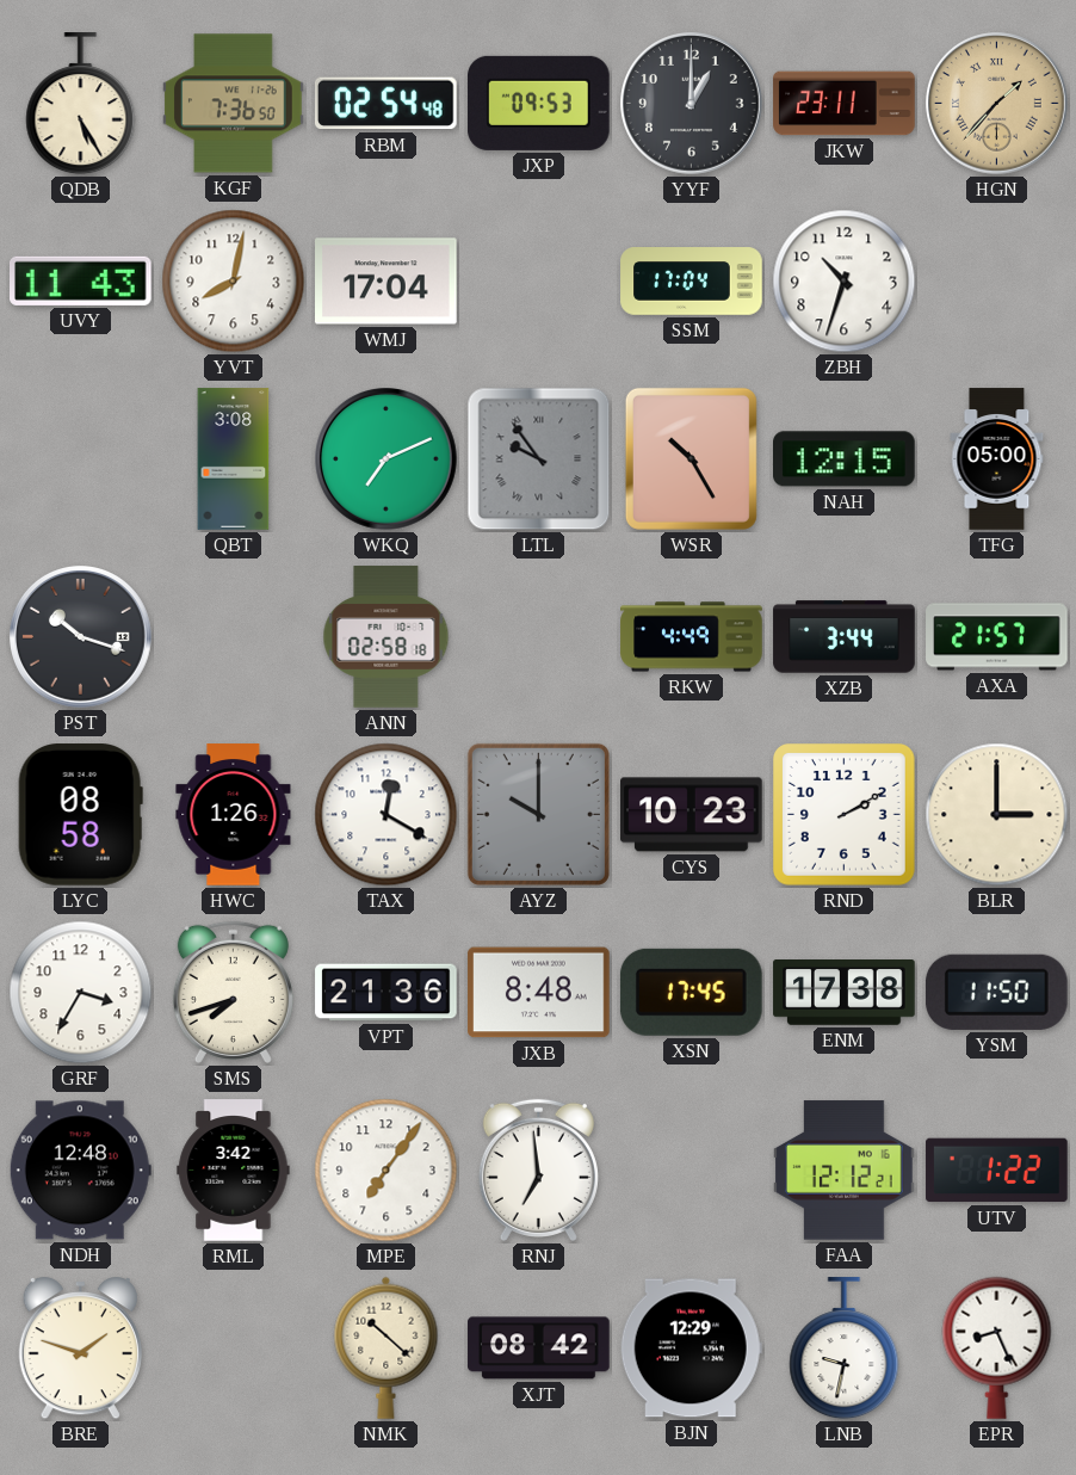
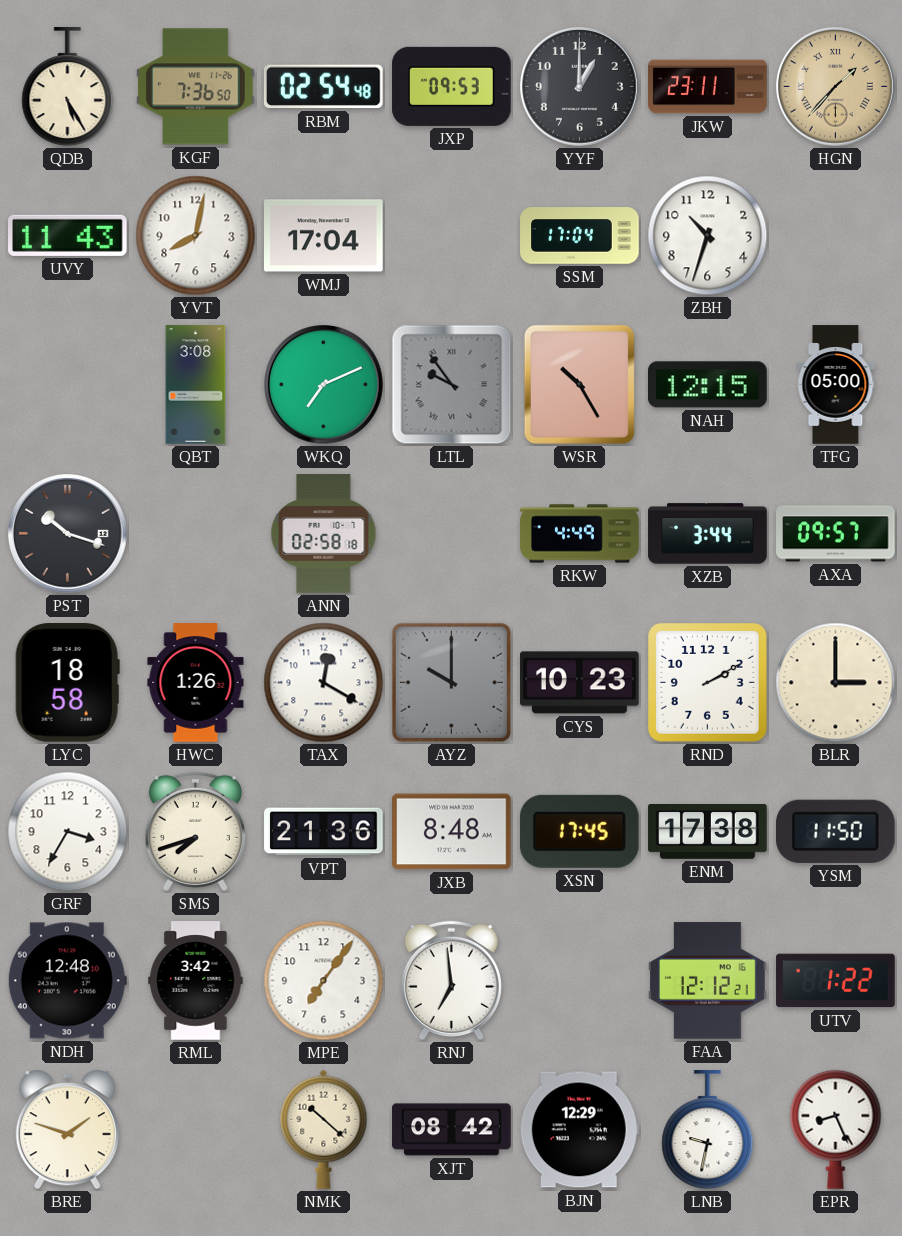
AXA: 21:57 -> 09:57 (836, 534)
LYC: 08:58 -> 18:58 (67, 683)
